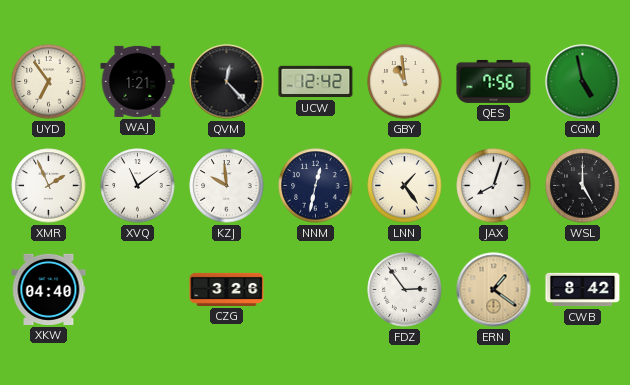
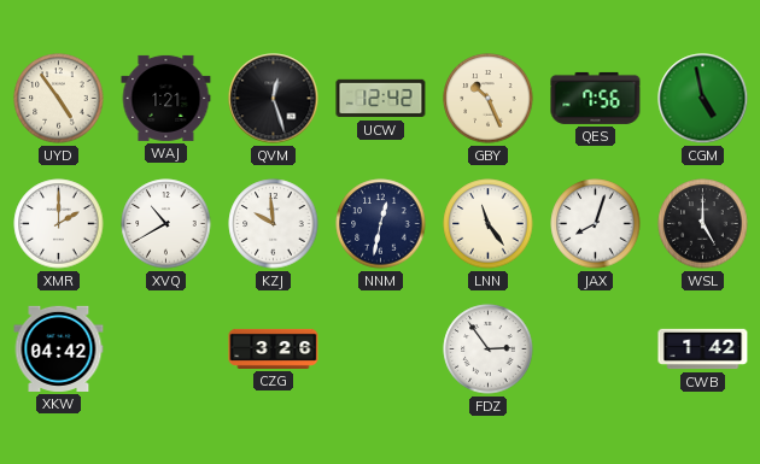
UYD: 6:54 -> 4:54 (59, 99)
QVM: 12:23 -> 12:27 (274, 99)
GBY: 10:59 -> 10:26 (489, 99)
XMR: 1:56 -> 2:00 (59, 224)
XVQ: 11:09 -> 10:40 (166, 224)
LNN: 1:24 -> 11:24 (489, 224)
XKW: 04:40 -> 04:42 (59, 348)
ERN: 1:21 -> none (494, 290)
CWB: 8:42 -> 1:42 (703, 350)
